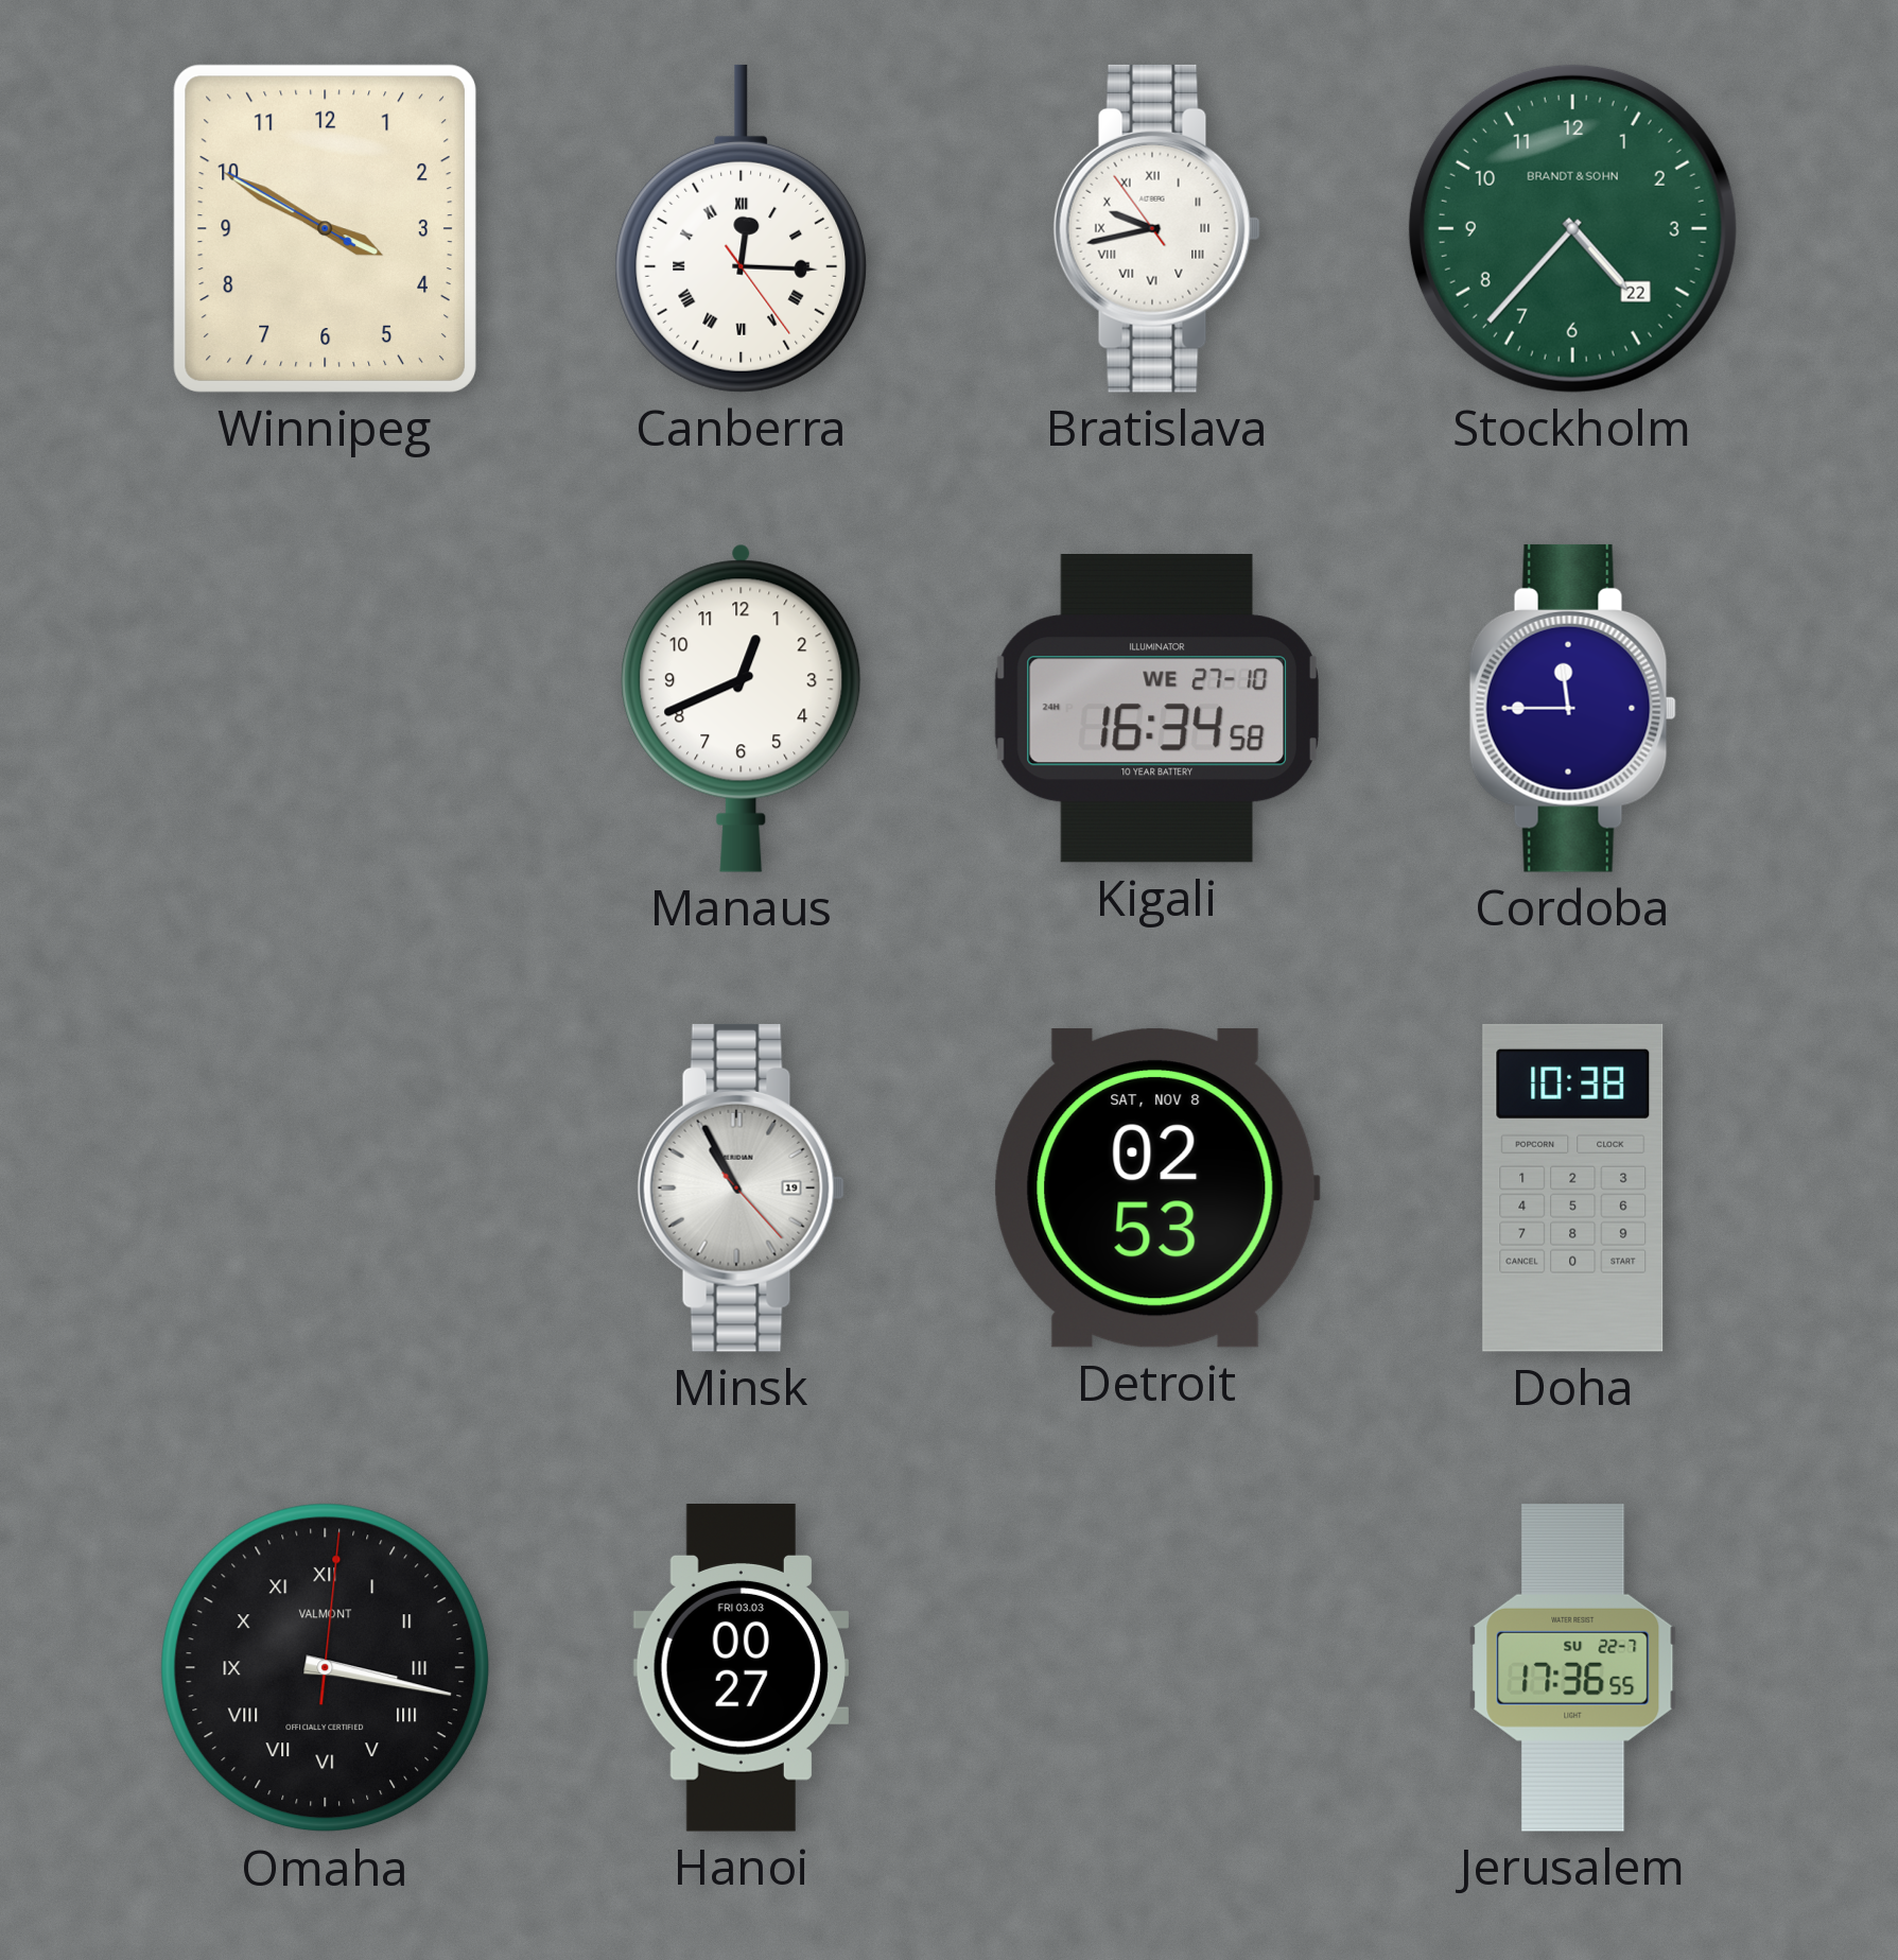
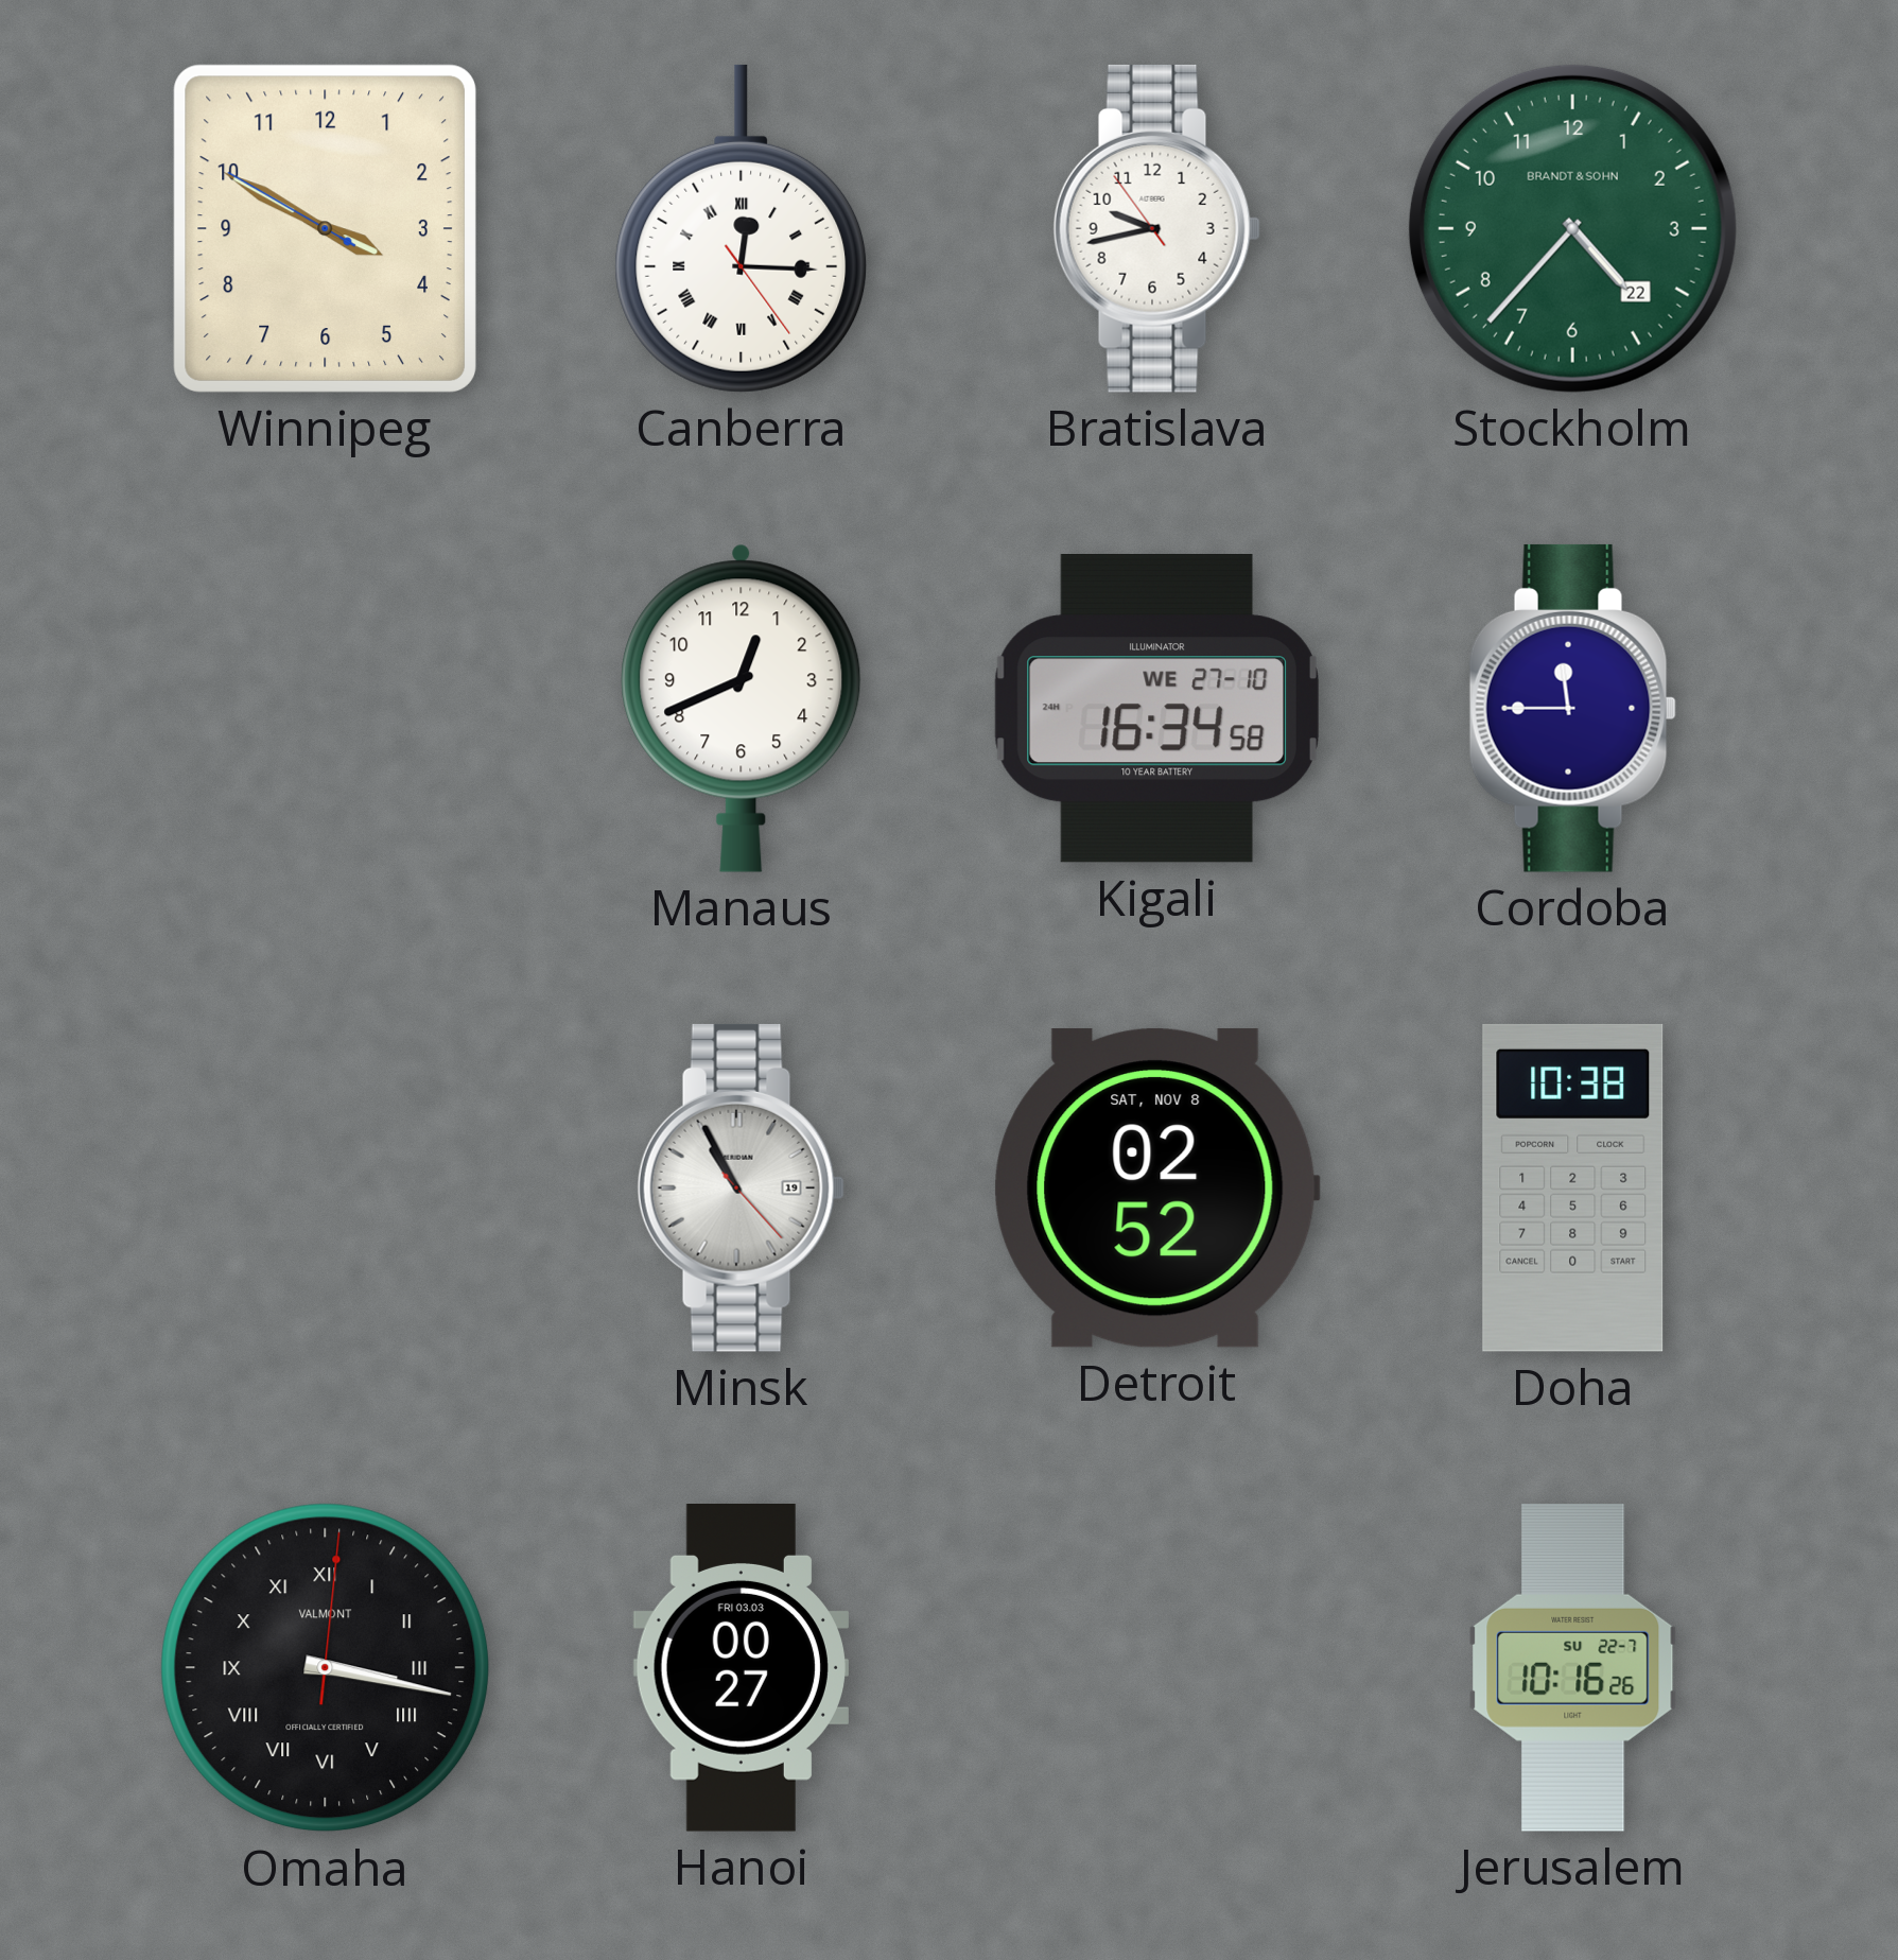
Bratislava numerals: Roman -> Arabic (1156, 228)
Detroit: 02:53 -> 02:52 (1156, 1187)
Jerusalem: 17:36 -> 10:16 (1573, 1668)
